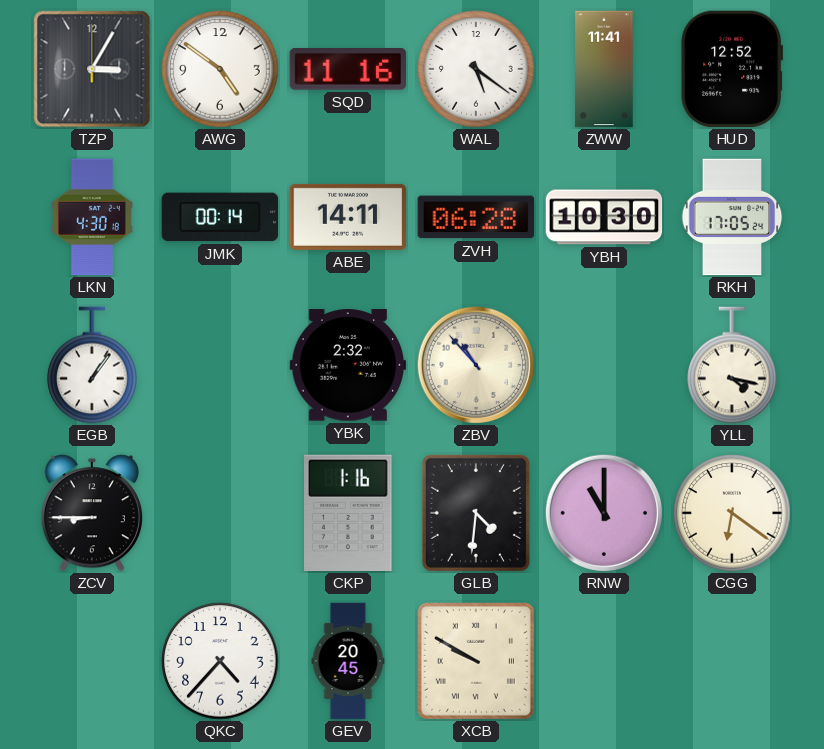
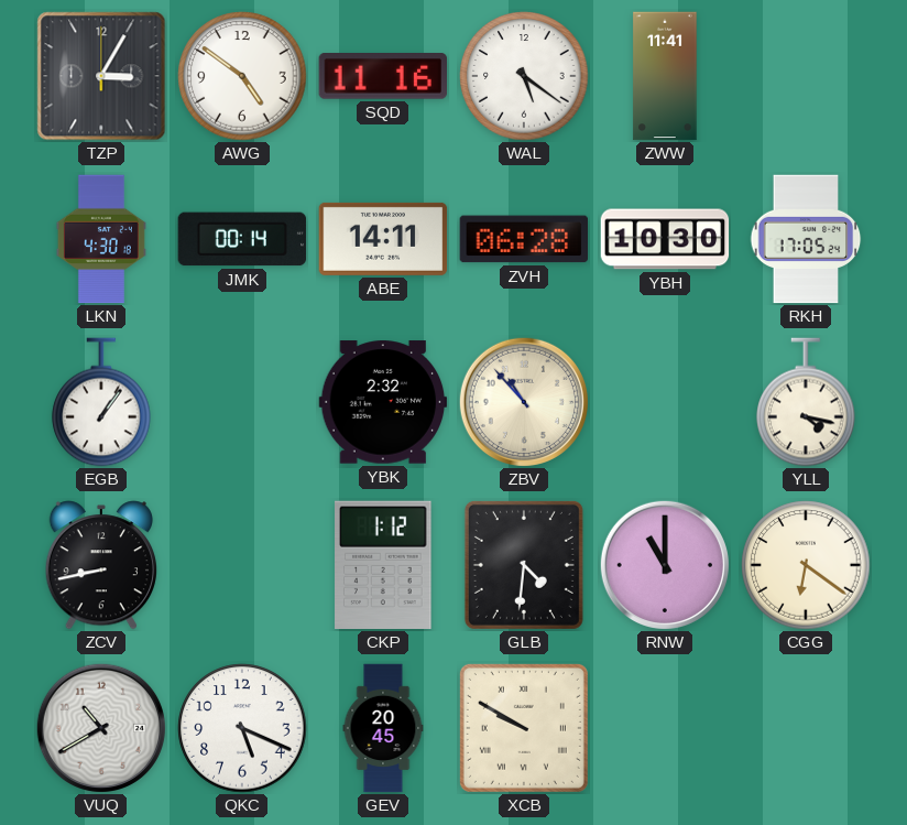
HUD: 12:52 -> none (732, 69)
ZCV: 8:45 -> 8:43 (101, 565)
CKP: 1:16 -> 1:12 (383, 565)
VUQ: none -> 10:40 (101, 728)
QKC: 4:37 -> 5:19 (242, 728)
